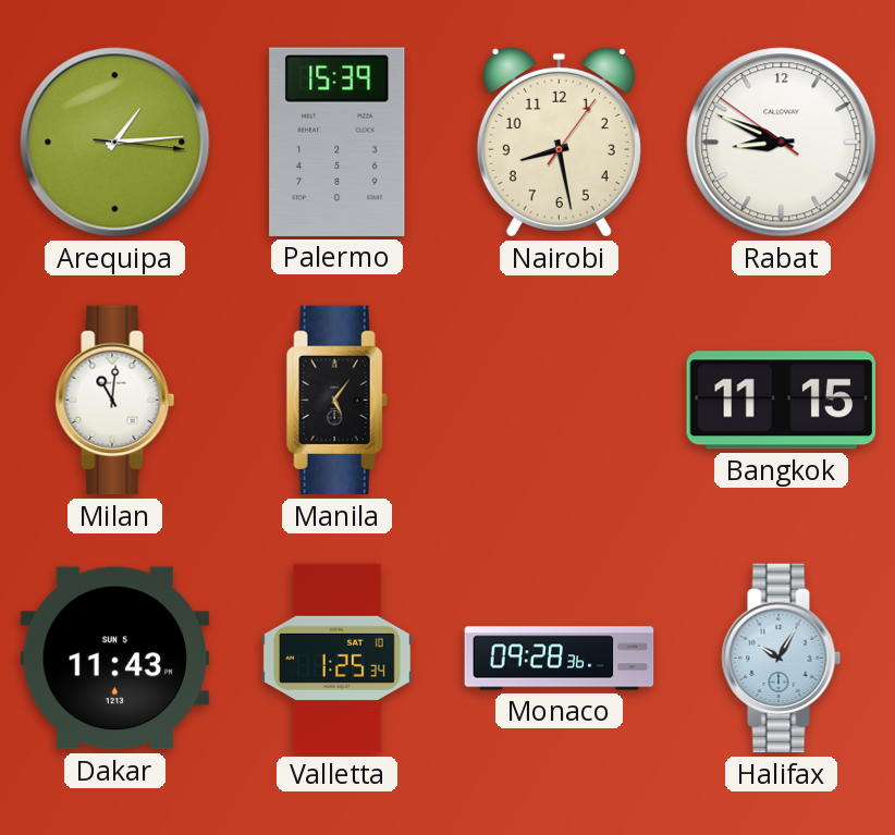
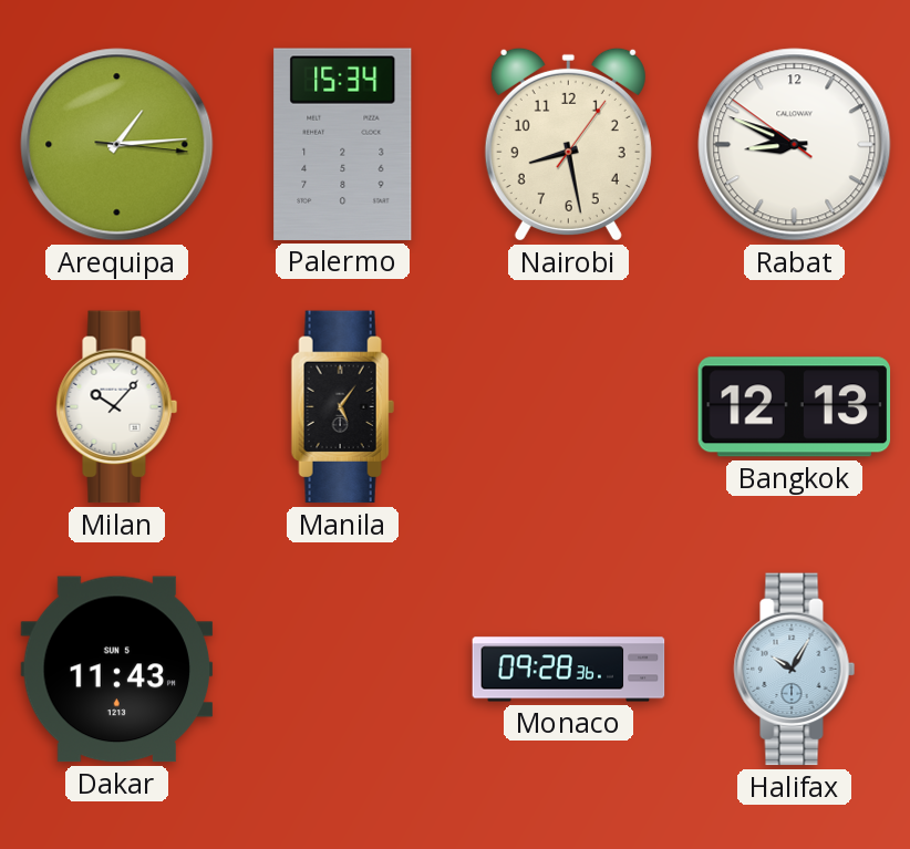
Palermo: 15:39 -> 15:34 (343, 144)
Milan: 11:01 -> 10:07 (117, 407)
Bangkok: 11:15 -> 12:13 (795, 407)
Valletta: 1:25 -> none (336, 659)
